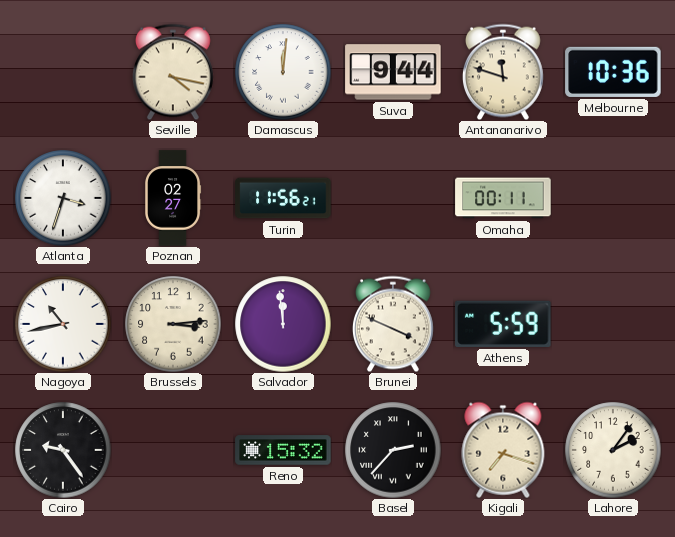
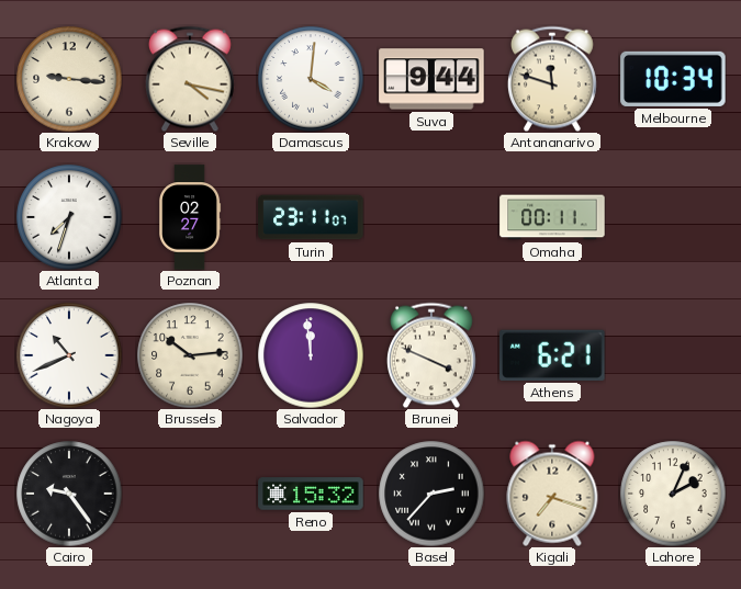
Krakow: none -> 9:16 (69, 79)
Damascus: 12:01 -> 4:01 (311, 79)
Melbourne: 10:36 -> 10:34 (673, 79)
Atlanta: 3:33 -> 7:33 (69, 217)
Turin: 11:56 -> 23:11 (311, 217)
Nagoya: 10:43 -> 10:41 (69, 355)
Brussels: 3:14 -> 10:14 (190, 355)
Athens: 5:59 -> 6:21 (552, 355)
Lahore: 2:06 -> 2:04 (673, 494)
